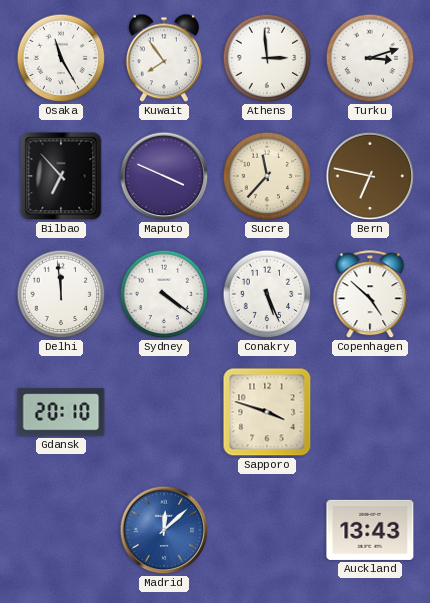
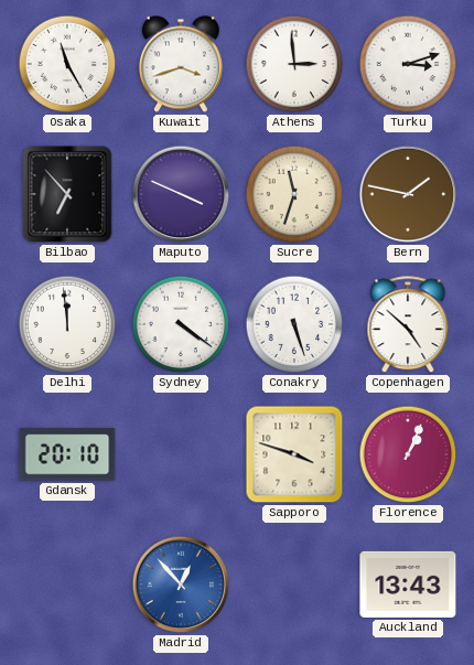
Kuwait: 7:54 -> 3:42 (181, 64)
Sucre: 11:37 -> 11:33 (294, 194)
Bern: 6:47 -> 1:47 (408, 194)
Conakry: 5:26 -> 5:27 (294, 324)
Florence: none -> 1:04 (408, 454)
Madrid: 12:08 -> 12:53 (181, 584)
